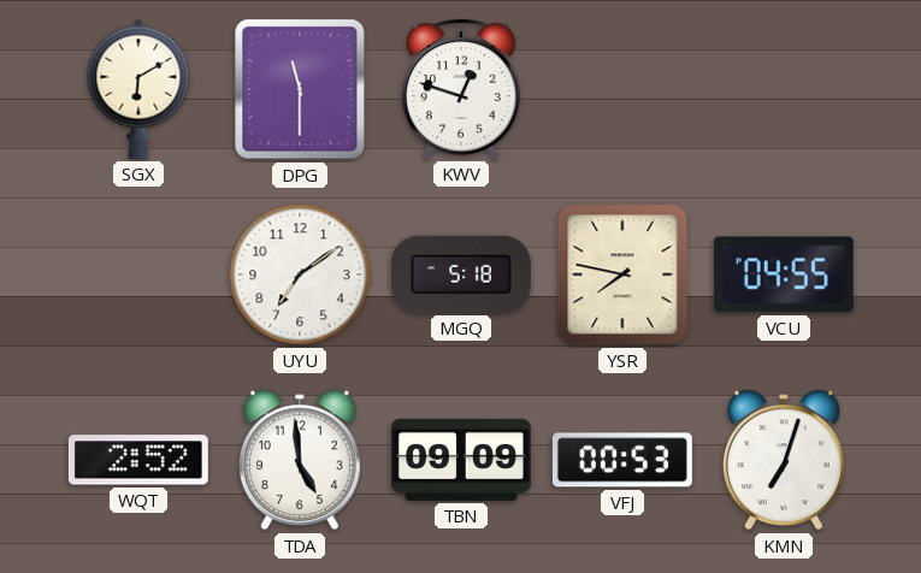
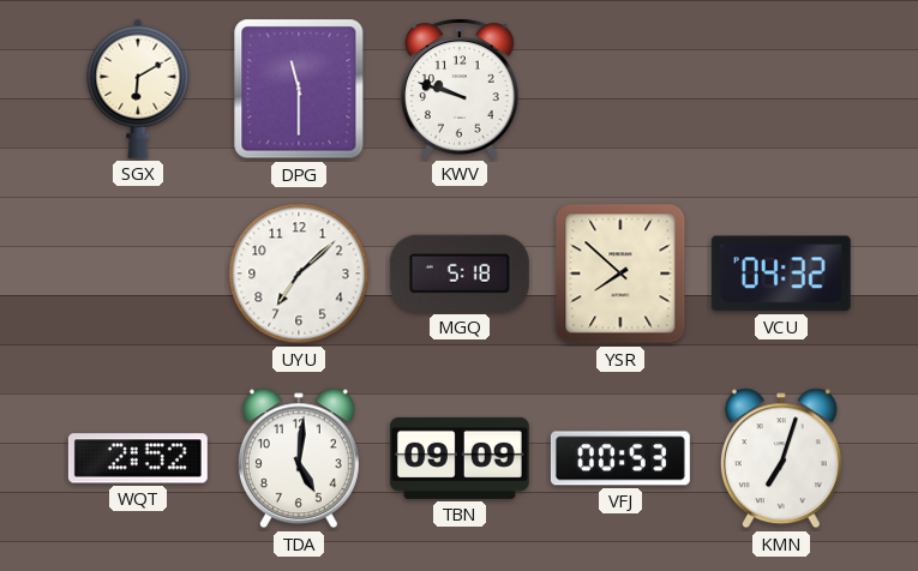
KWV: 12:48 -> 9:48 (461, 89)
UYU: 7:09 -> 7:08 (299, 274)
YSR: 7:47 -> 7:52 (620, 274)
VCU: 04:55 -> 04:32 (781, 274)
TDA: 4:59 -> 5:01 (299, 458)
